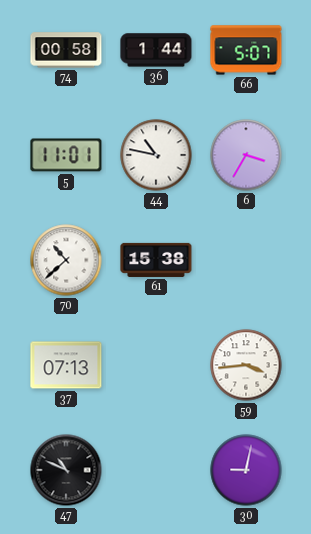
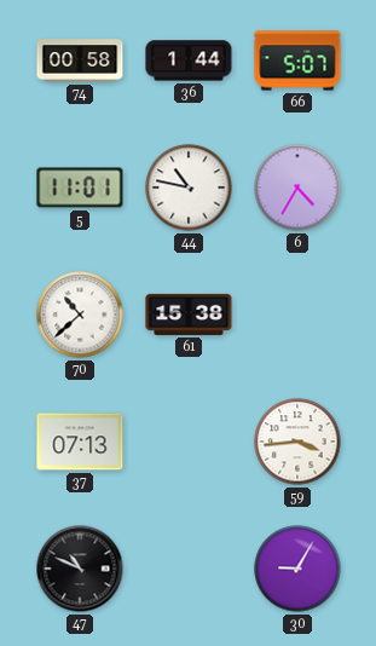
6: 3:35 -> 4:35 (297, 188)
30: 9:02 -> 9:05 (297, 569)
